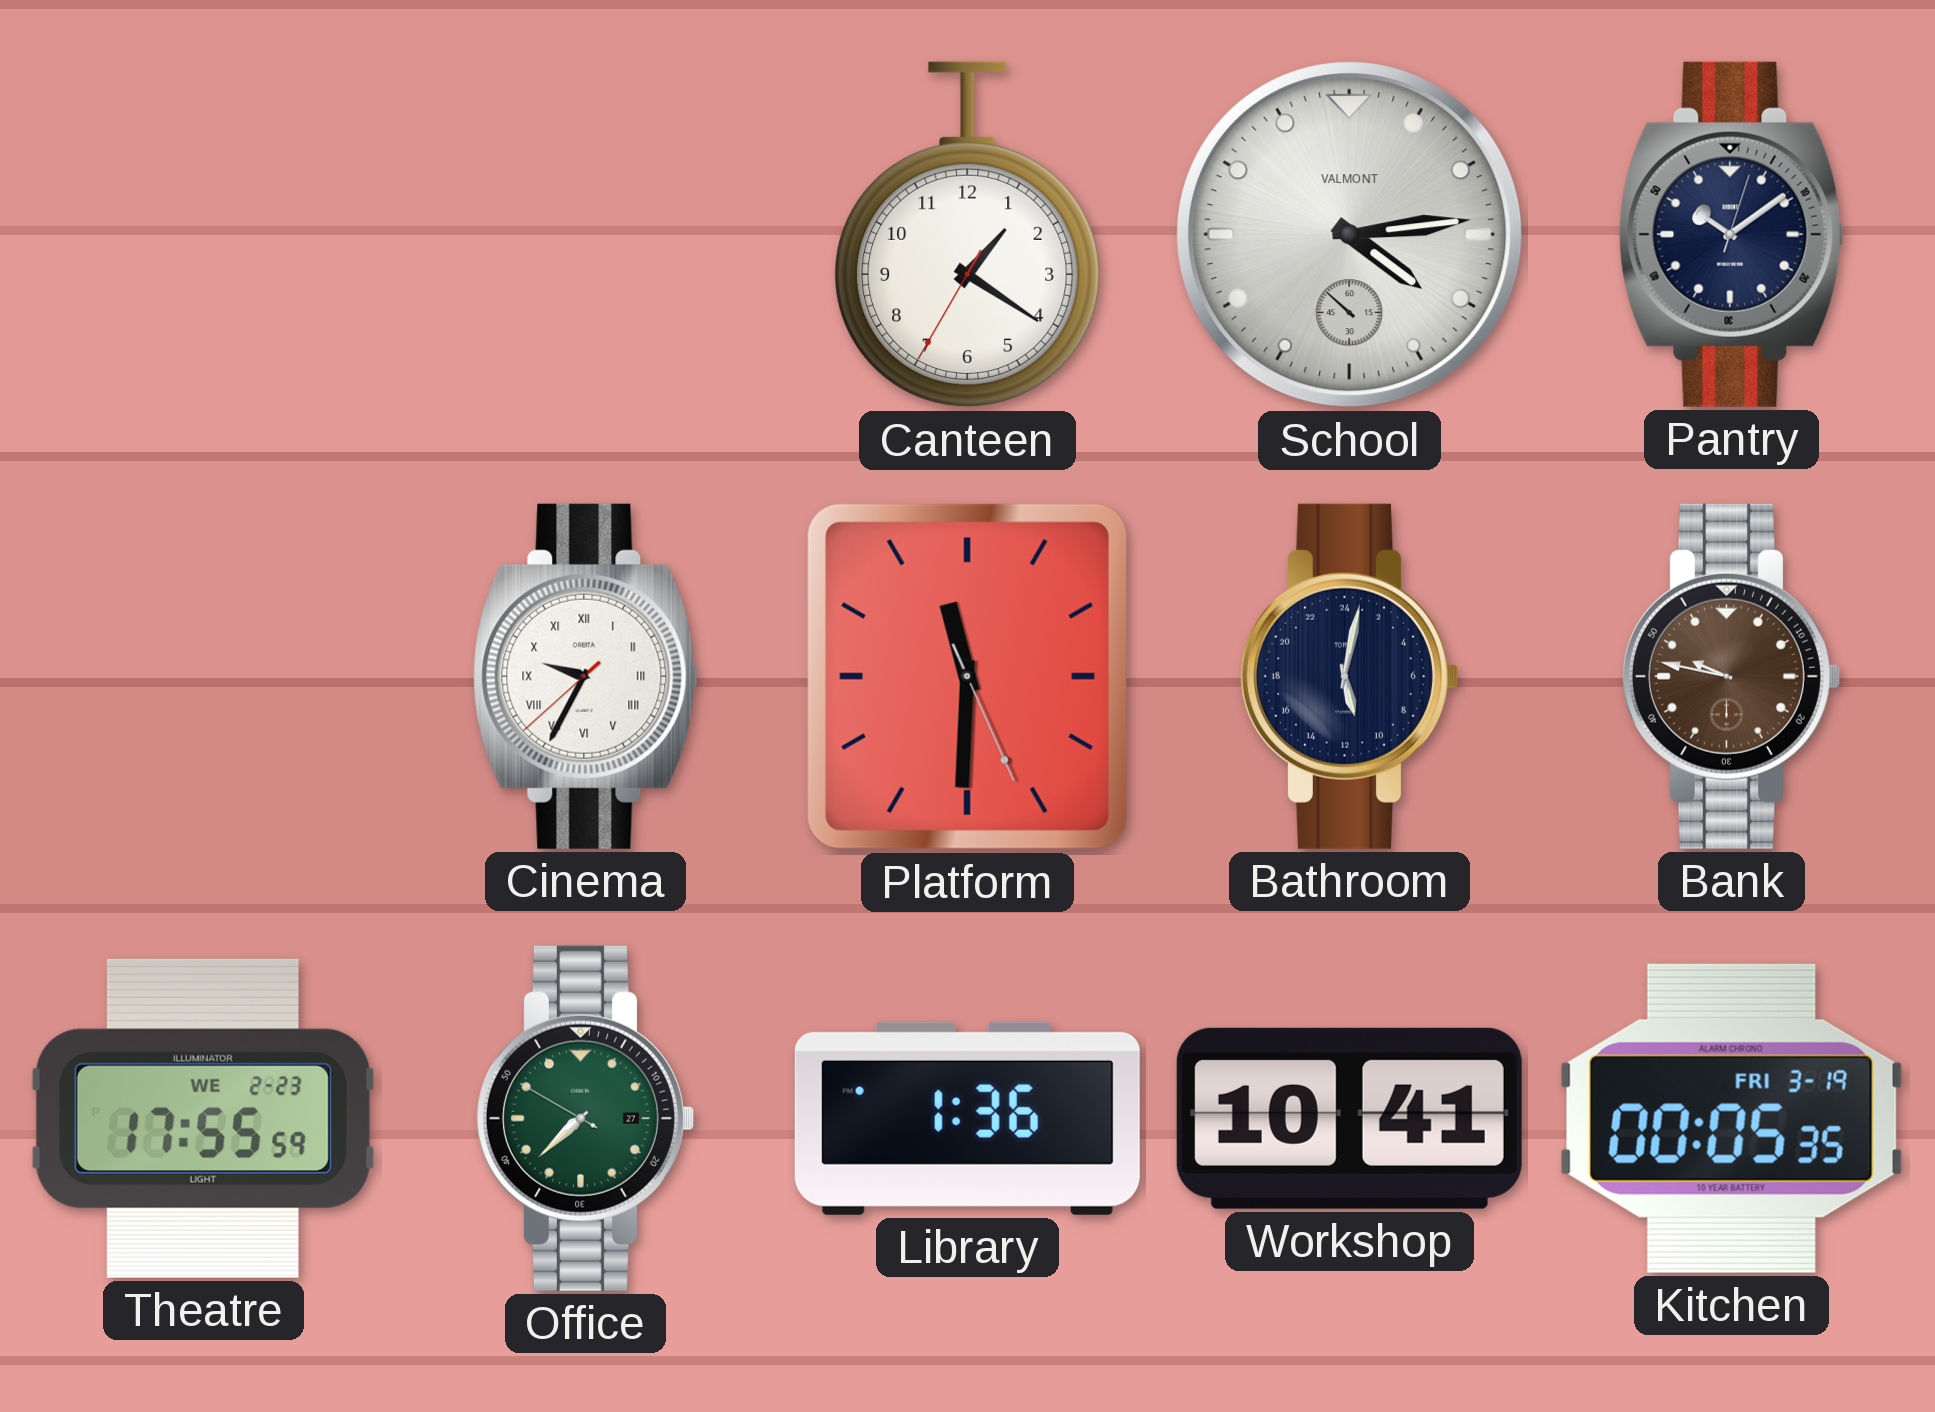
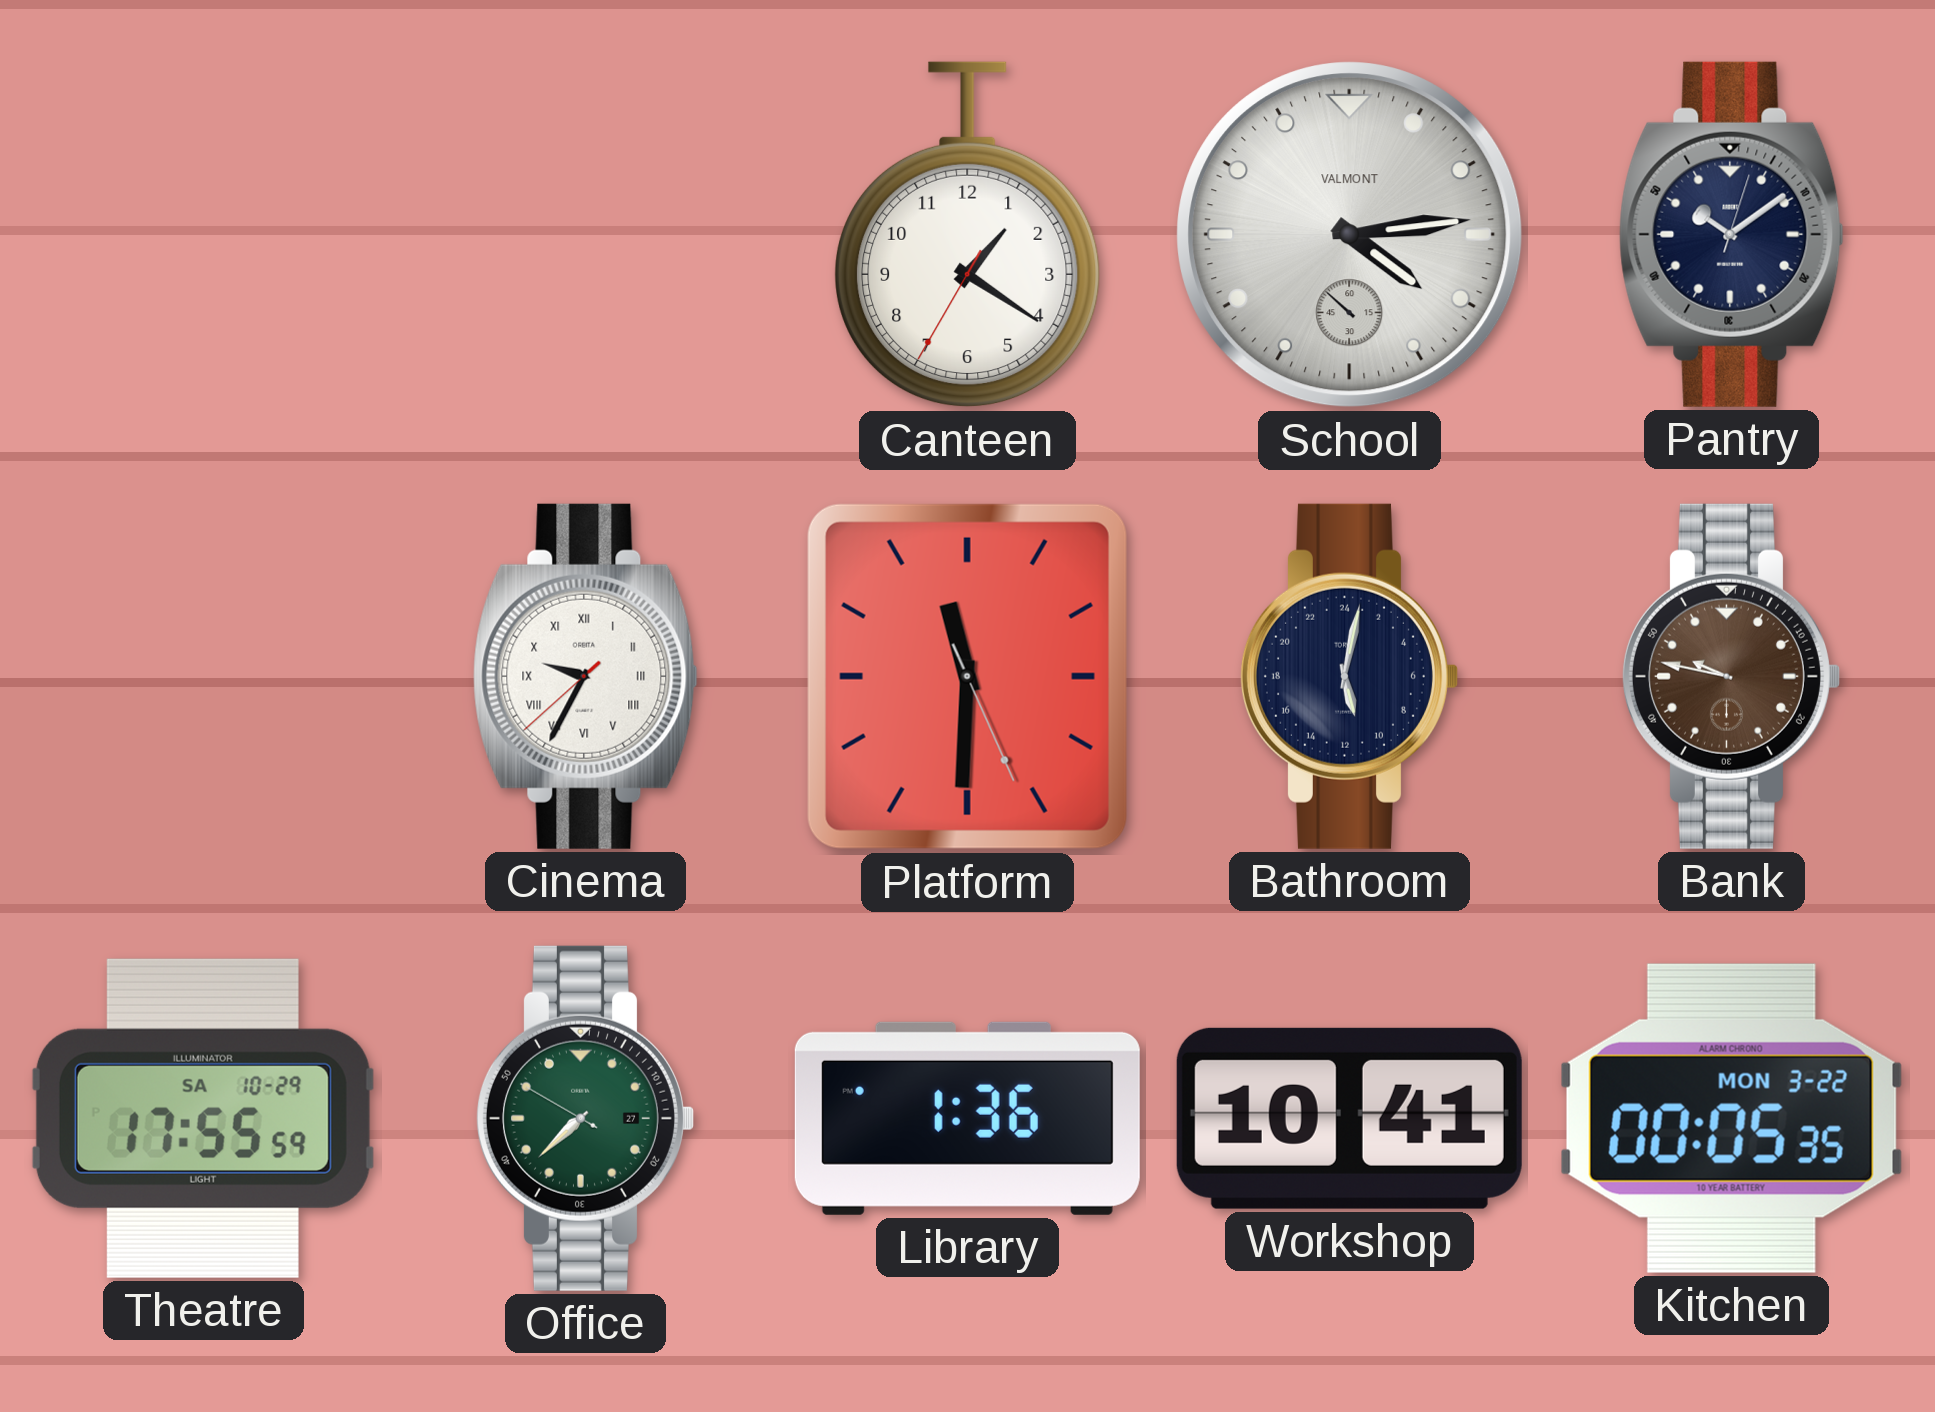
Theatre date: WE 2-23 -> SA 10-29 (203, 1118)
Kitchen date: FRI 3-19 -> MON 3-22 (1731, 1118)
